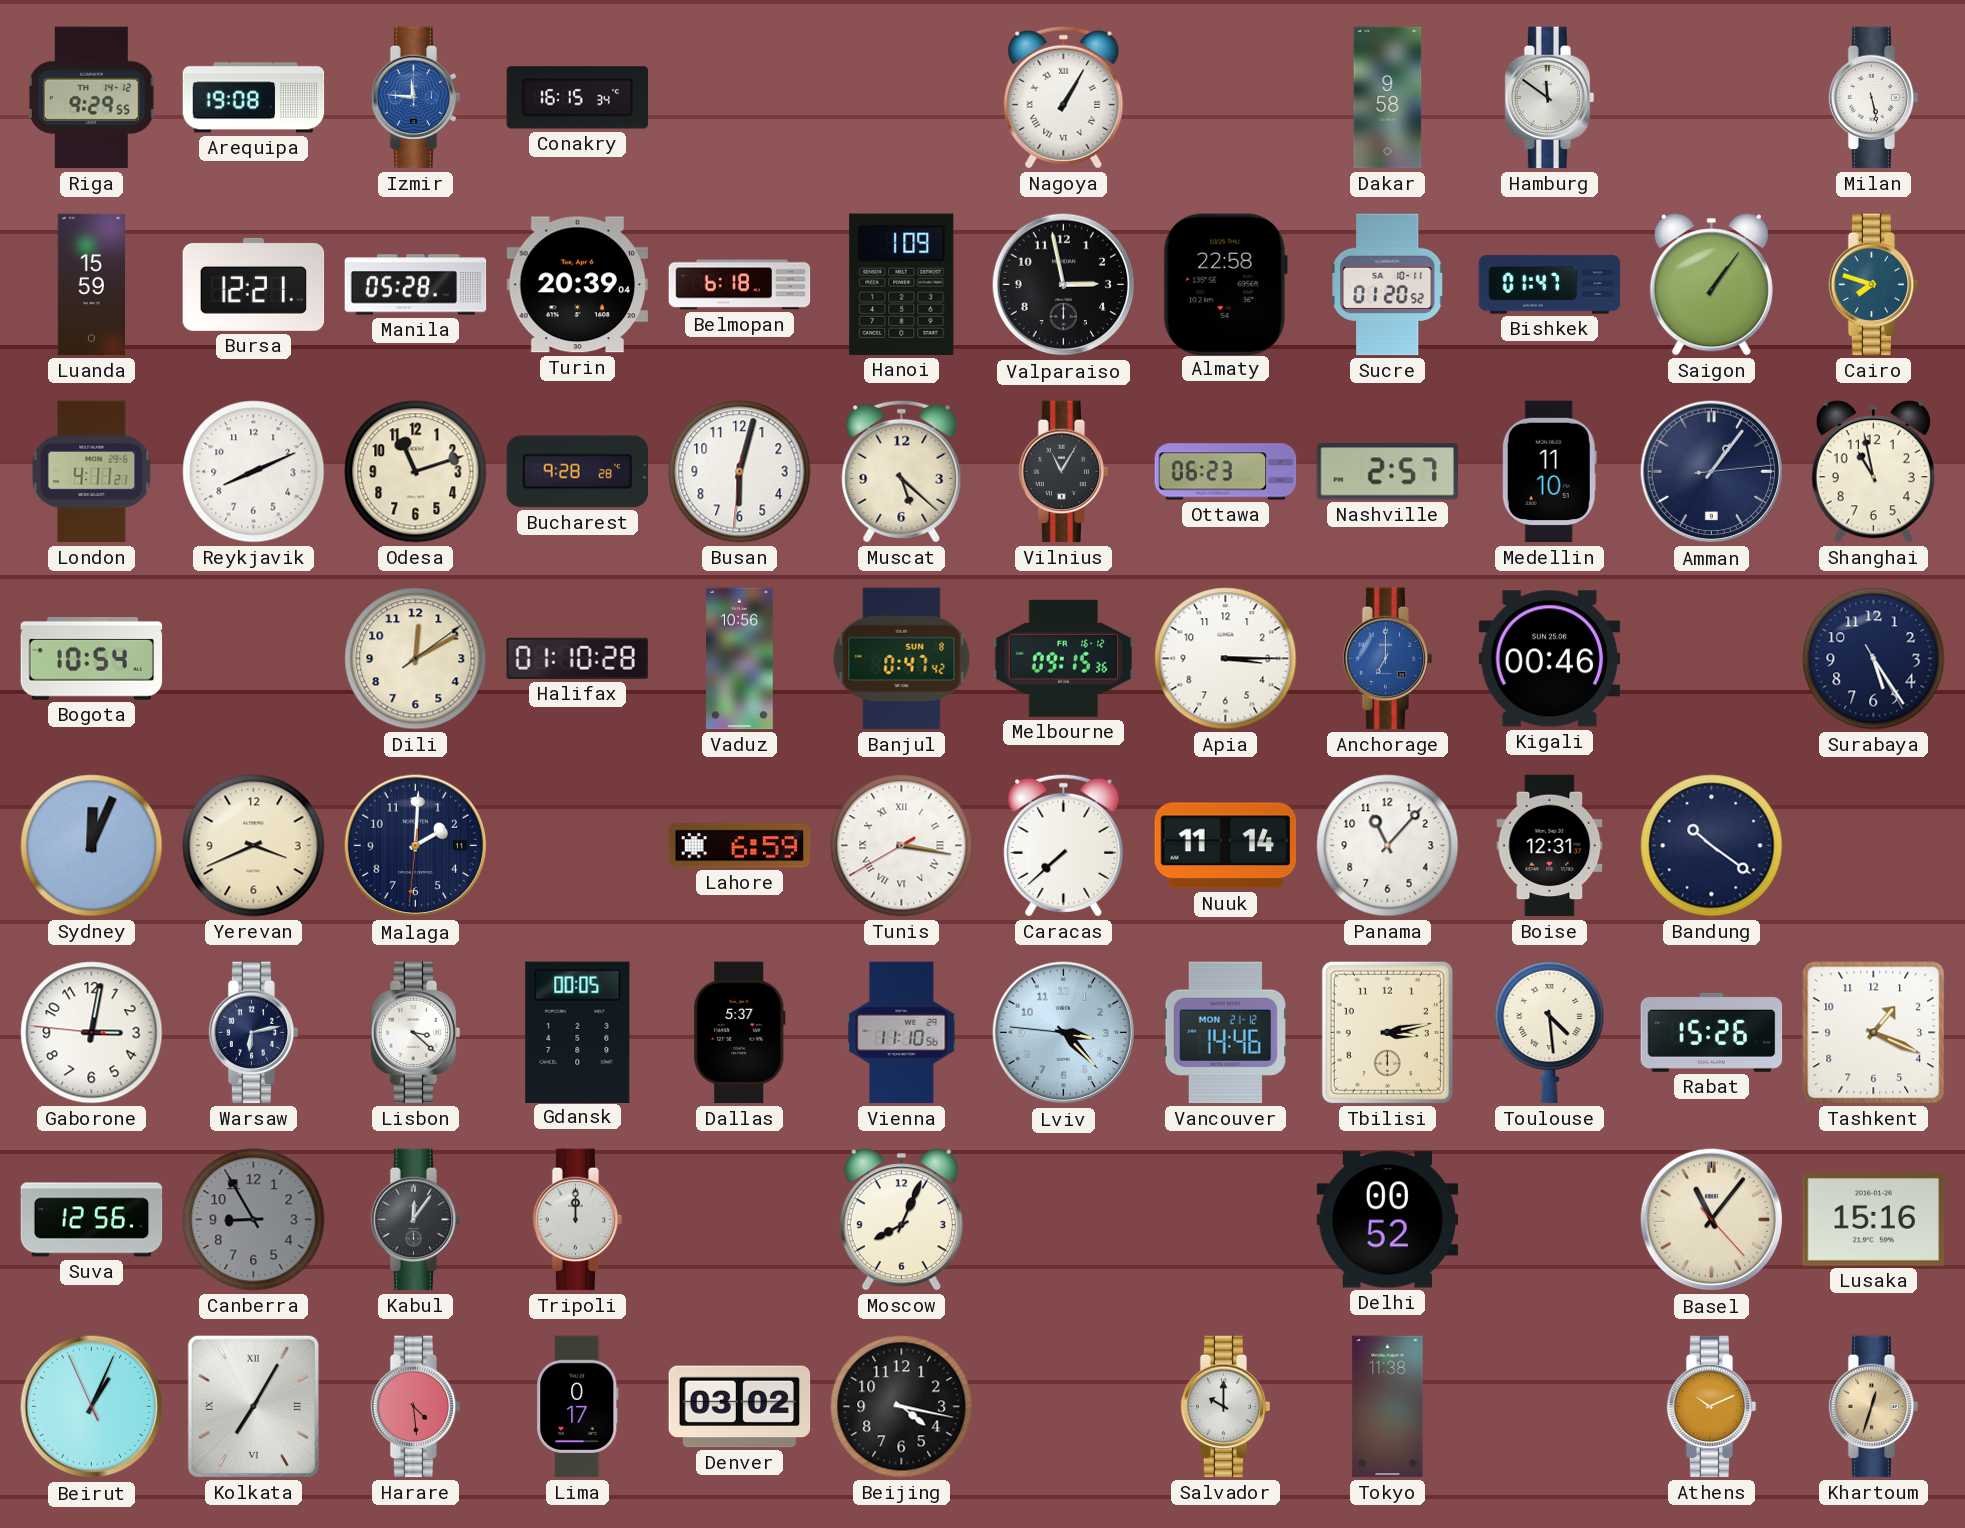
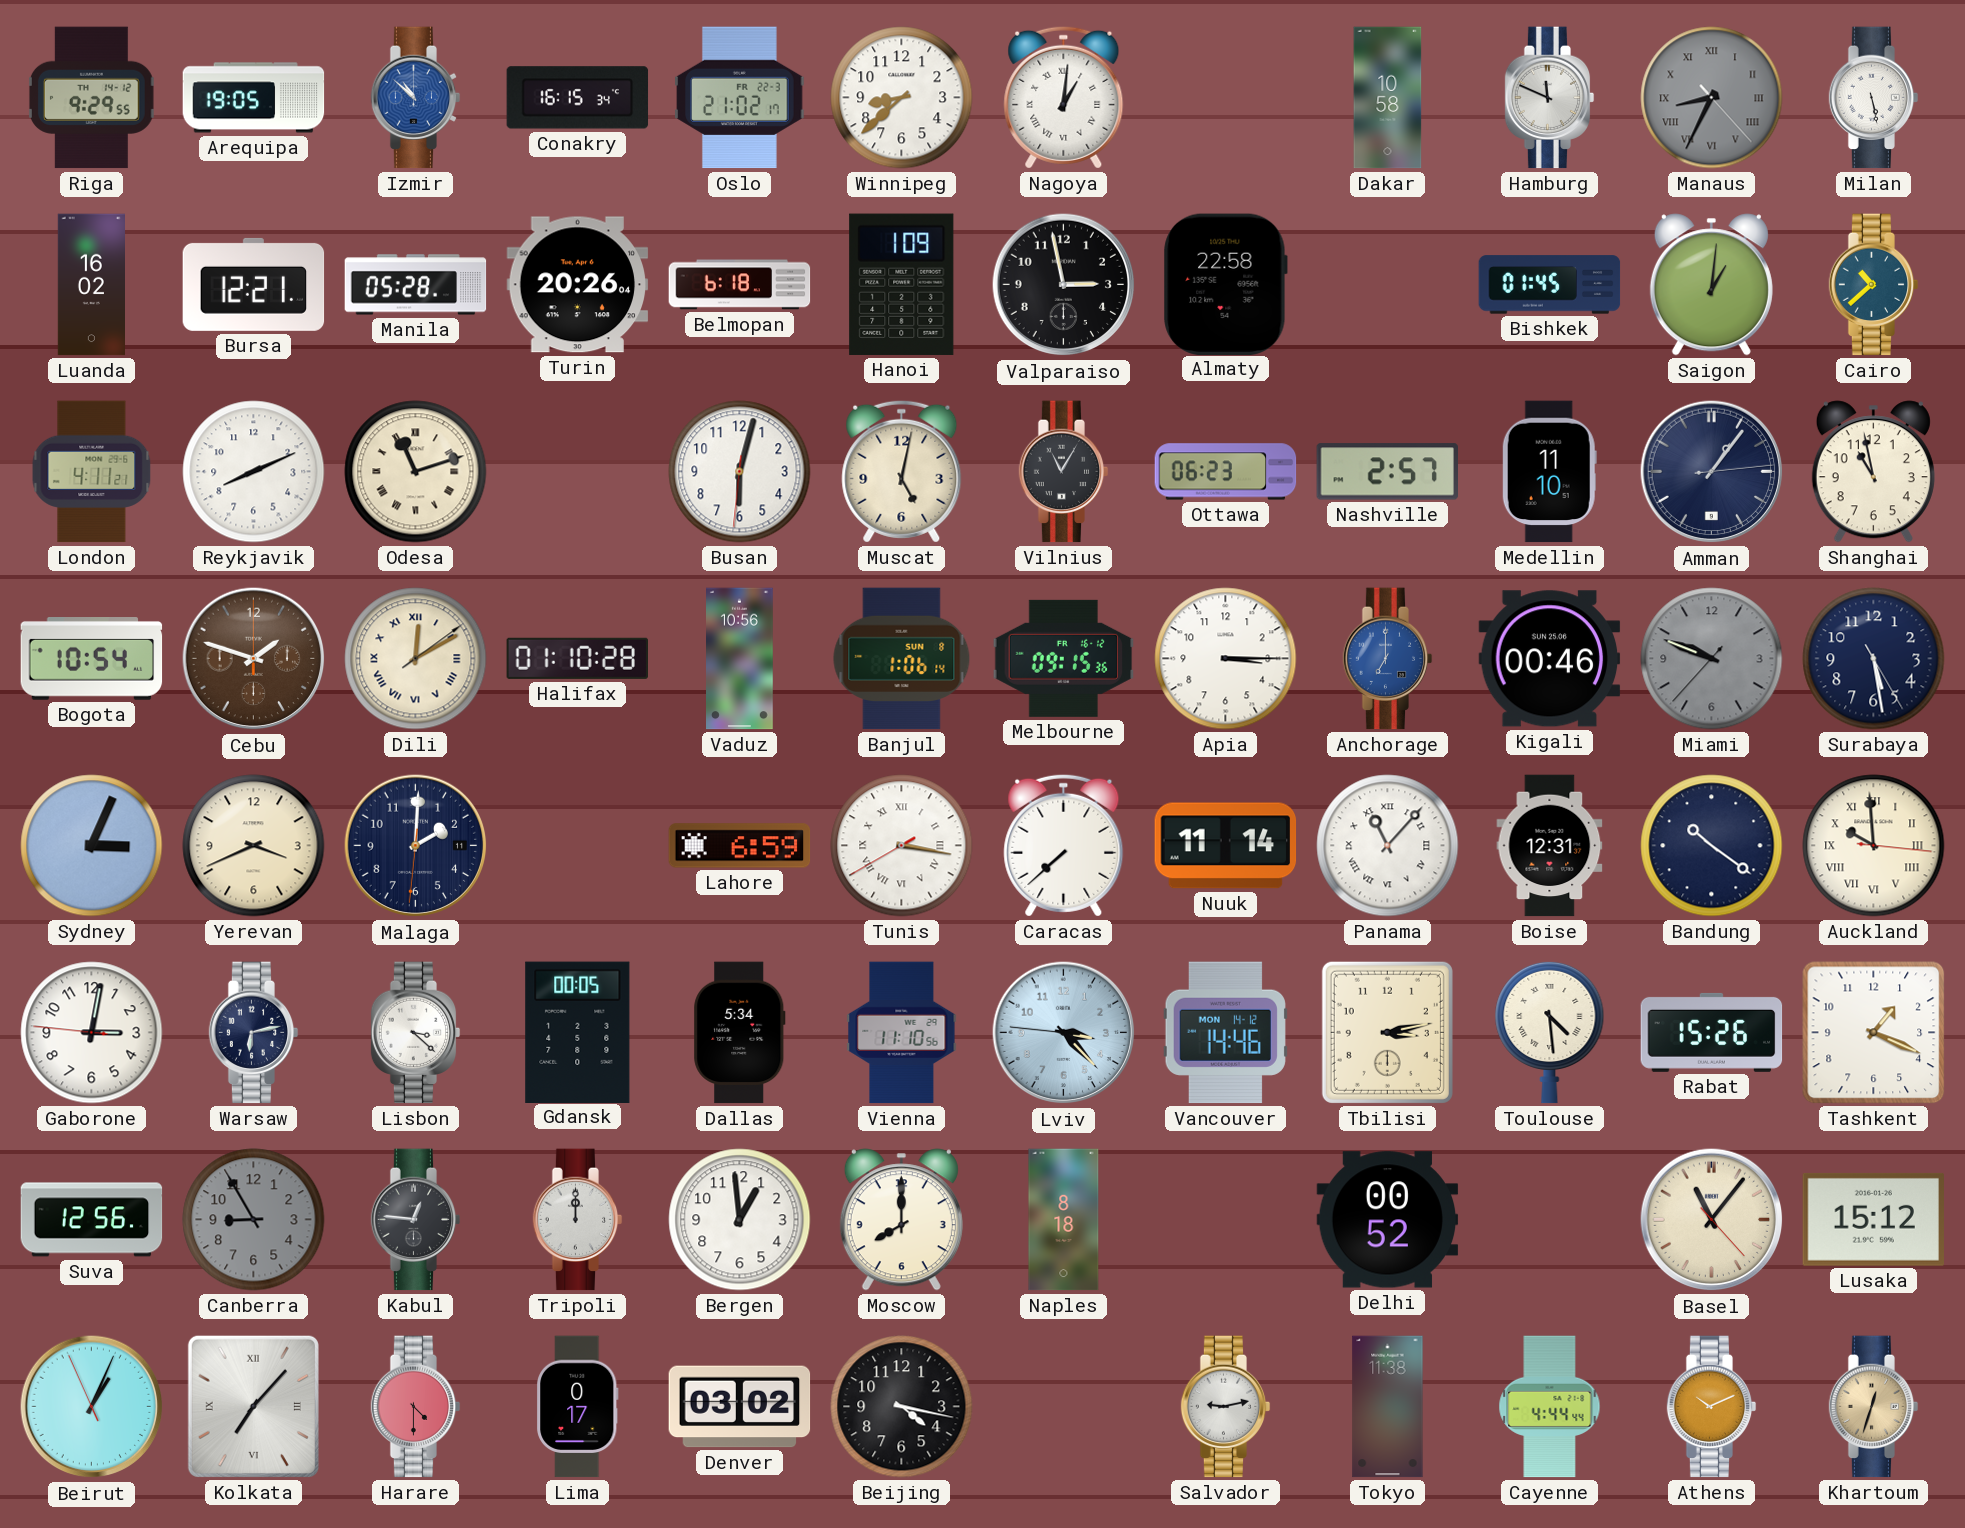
Arequipa: 19:08 -> 19:05 (254, 98)
Izmir: 11:46 -> 10:52 (416, 98)
Oslo: none -> 21:02 (740, 98)
Winnipeg: none -> 8:38 (902, 98)
Nagoya: 1:05 -> 1:01 (1064, 97)
Dakar: 9:58 -> 10:58 (1388, 98)
Hamburg: 11:51 -> 11:49 (1550, 98)
Manaus: none -> 8:34 (1712, 98)
Luanda: 15:59 -> 16:02 (91, 285)
Turin: 20:39 -> 20:26 (578, 285)
Sucre: 01:20 -> none (1389, 285)
Bishkek: 01:47 -> 01:45 (1550, 285)
Saigon: 1:06 -> 1:01 (1711, 285)
Cairo: 7:48 -> 10:38 (1874, 285)
Odesa numerals: Arabic -> Roman (416, 472)
Bucharest: 9:28 -> none (578, 472)
Muscat: 5:22 -> 5:02 (902, 471)
Cebu: none -> 1:48 (254, 659)
Dili numerals: Arabic -> Roman (416, 659)
Banjul: 0:47 -> 1:06 (902, 659)
Miami: none -> 9:48 (1712, 659)
Surabaya: 5:24 -> 5:28 (1874, 659)
Sydney: 12:04 -> 3:04 (92, 846)
Panama numerals: Arabic -> Roman (1388, 846)
Auckland: none -> 9:59 (1874, 846)
Dallas: 5:37 -> 5:34 (740, 1033)
Vancouver date: MON 21-12 -> MON 14-12 (1225, 1033)
Kabul: 12:06 -> 12:46 (416, 1220)
Bergen: none -> 12:59 (740, 1220)
Moscow: 8:04 -> 8:00 (901, 1220)
Naples: none -> 8:18 (1064, 1220)
Lusaka: 15:16 -> 15:12 (1874, 1219)
Kolkata: 7:05 -> 7:07 (253, 1406)
Harare: 4:29 -> 4:30 (416, 1407)
Salvador: 10:00 -> 9:13 (1226, 1407)
Cayenne: none -> 4:44 (1550, 1407)
